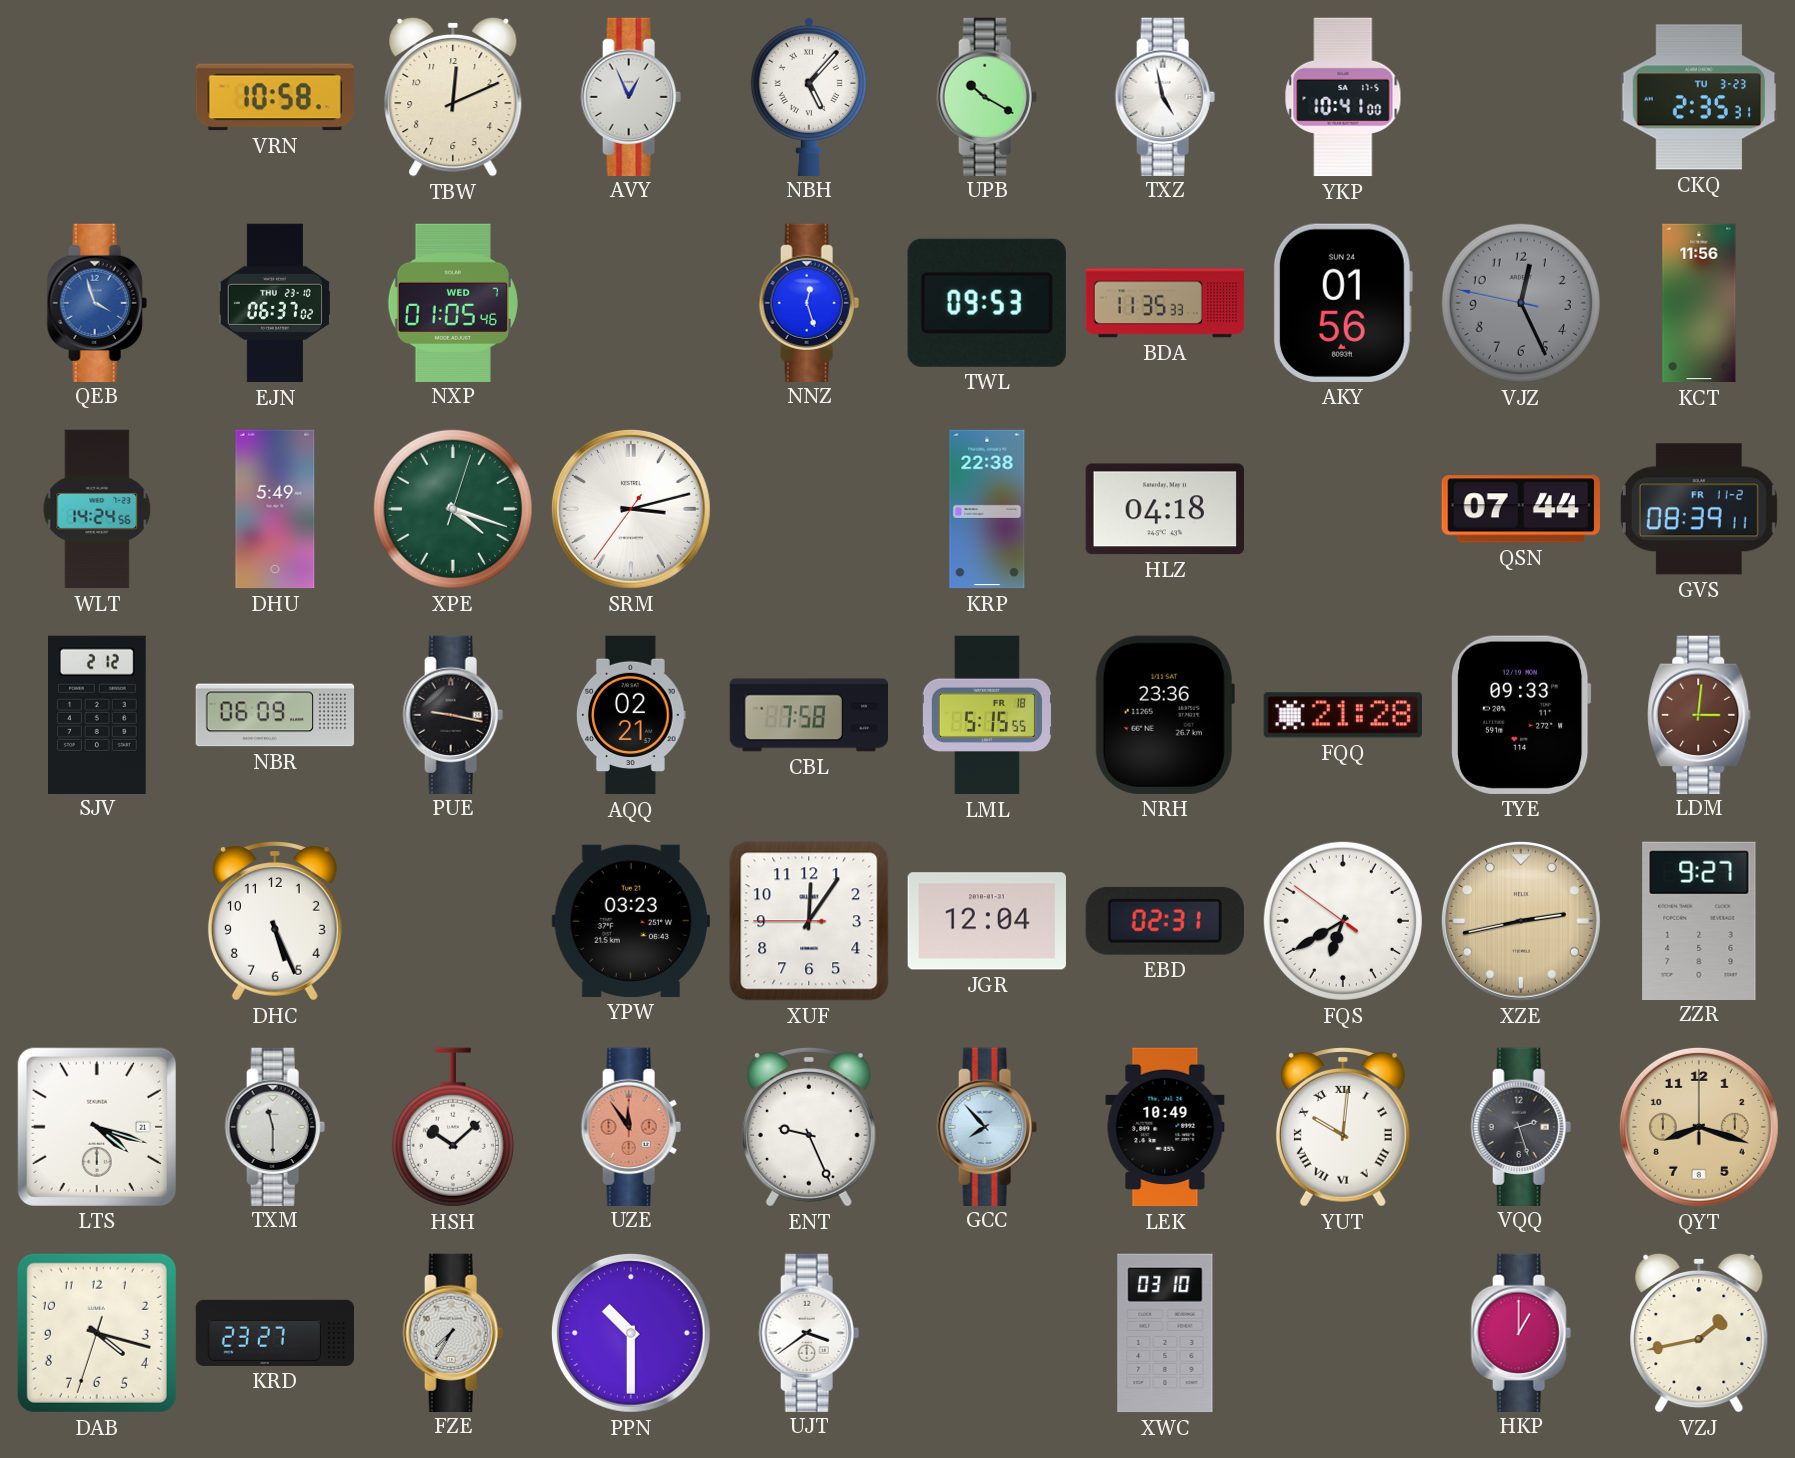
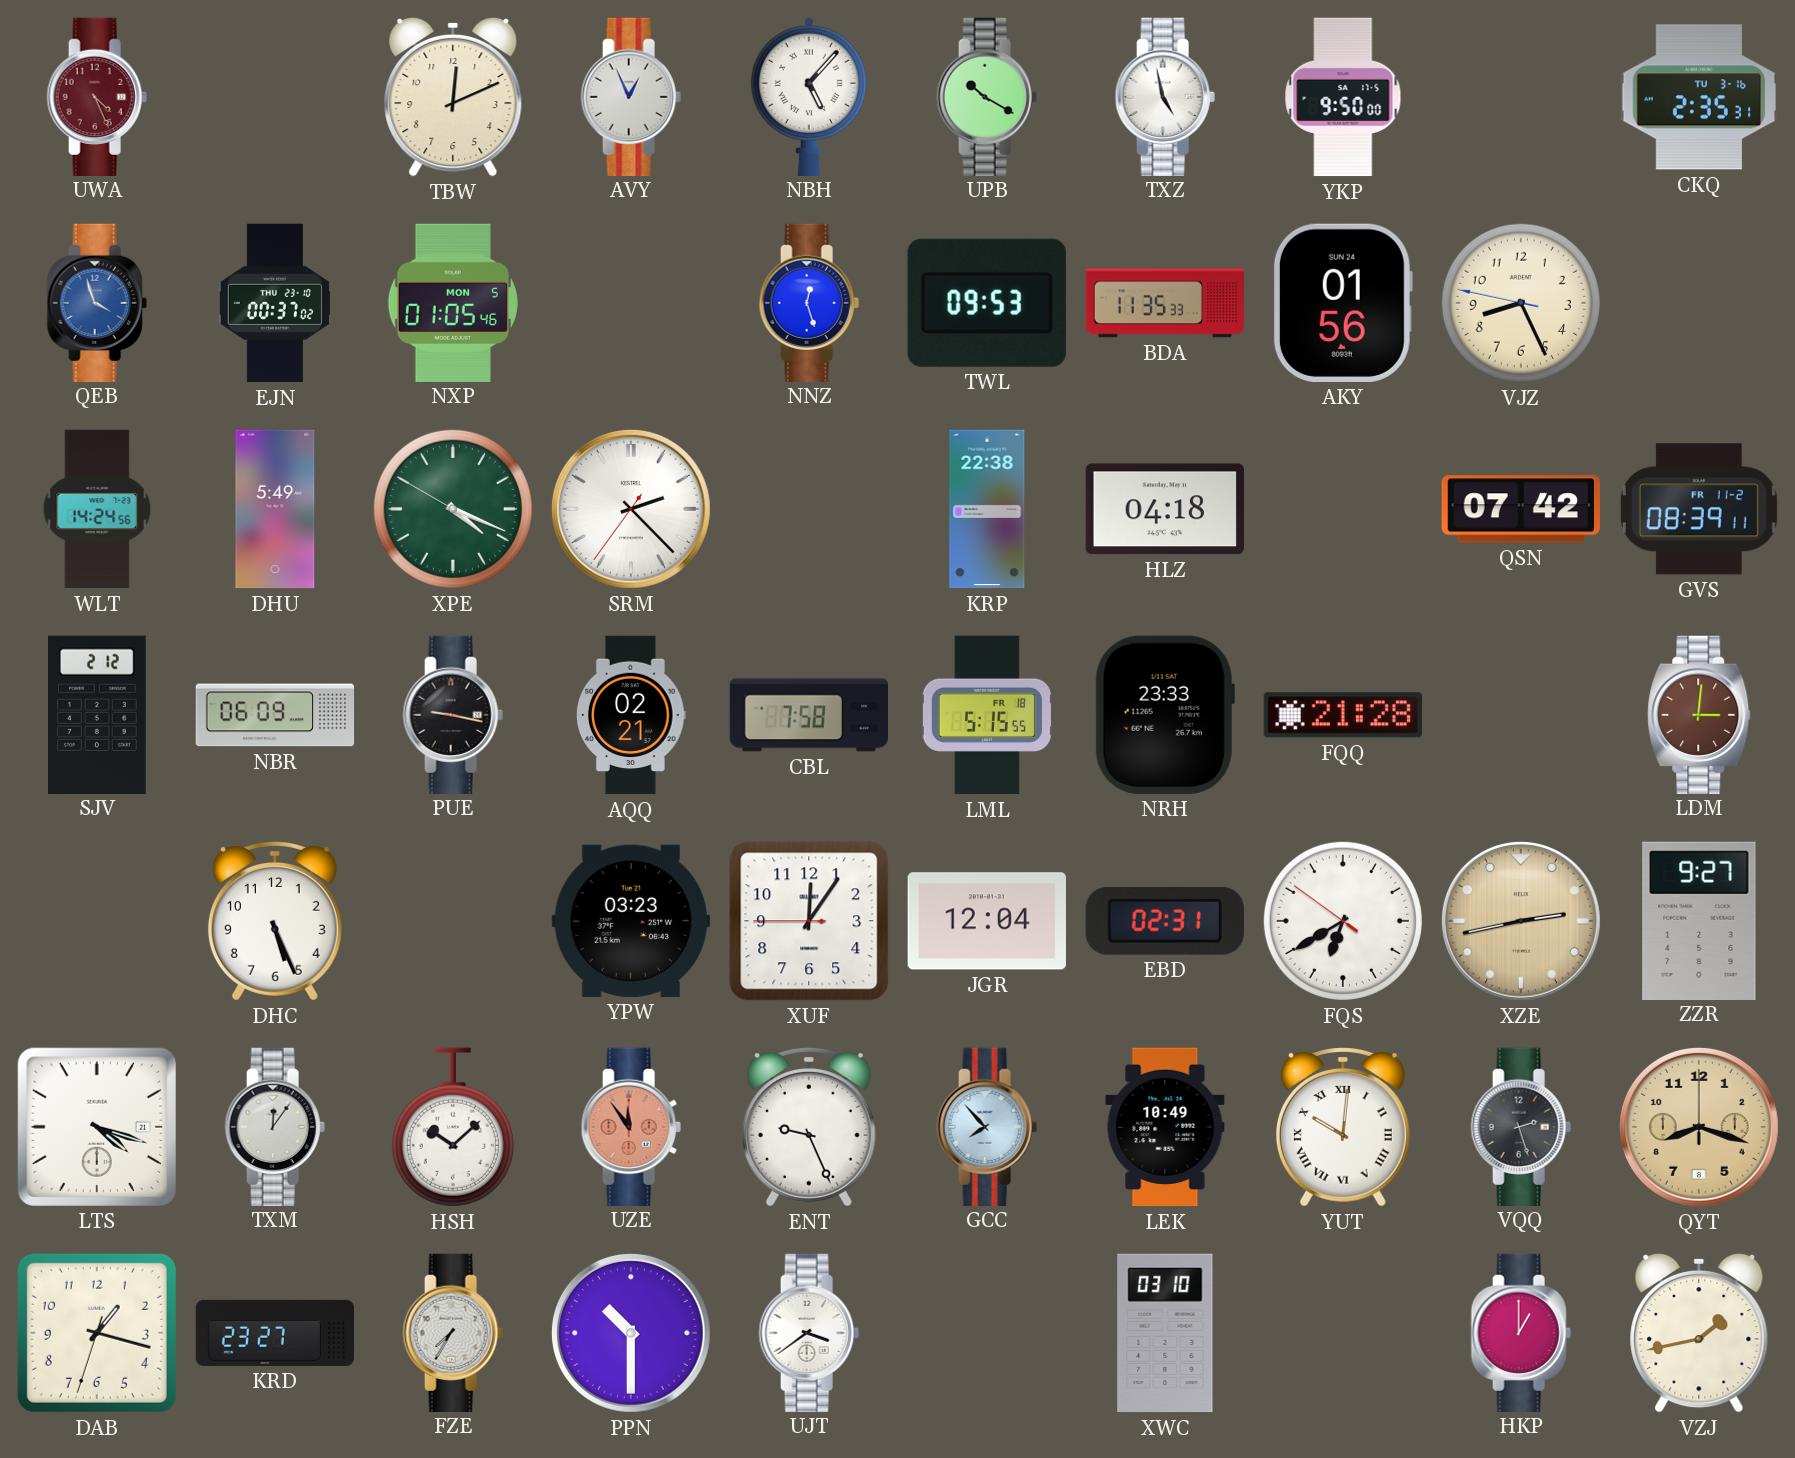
UWA: none -> 4:26 (97, 96)
VRN: 10:58 -> none (274, 97)
YKP: 10:41 -> 9:50 (1343, 97)
CKQ date: TU 3-23 -> TU 3-16 (1698, 97)
EJN: 06:37 -> 00:37 (275, 303)
NXP date: WED 7 -> MON 5 (453, 302)
VJZ: 12:25 -> 8:25 (1521, 303)
VJZ dial: grey -> cream (1521, 303)
KCT: 11:56 -> none (1699, 303)
XPE: 4:18:03 -> 4:18:50 (453, 509)
SRM: 3:12 -> 2:22 (631, 509)
QSN: 07:44 -> 07:42 (1521, 509)
NRH: 23:36 -> 23:33 (1165, 715)
TYE: 09:33 -> none (1521, 715)
TXM: 11:30 -> 12:06 (275, 1126)
DAB: 4:17 -> 1:17 (97, 1333)
